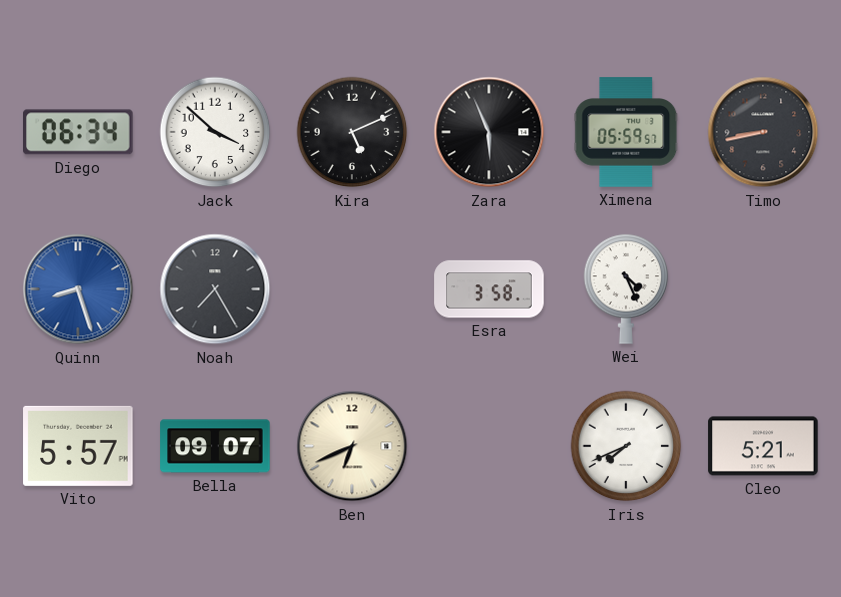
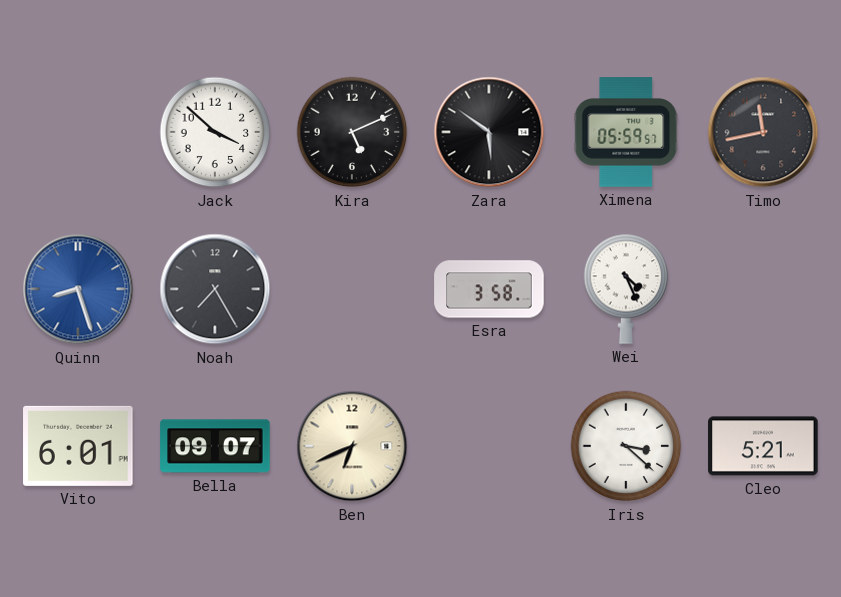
Diego: 06:34 -> none (78, 132)
Zara: 5:56 -> 5:51 (489, 132)
Timo: 8:43 -> 11:43 (763, 132)
Vito: 5:57 -> 6:01 (78, 446)
Iris: 7:41 -> 3:22 (626, 446)
